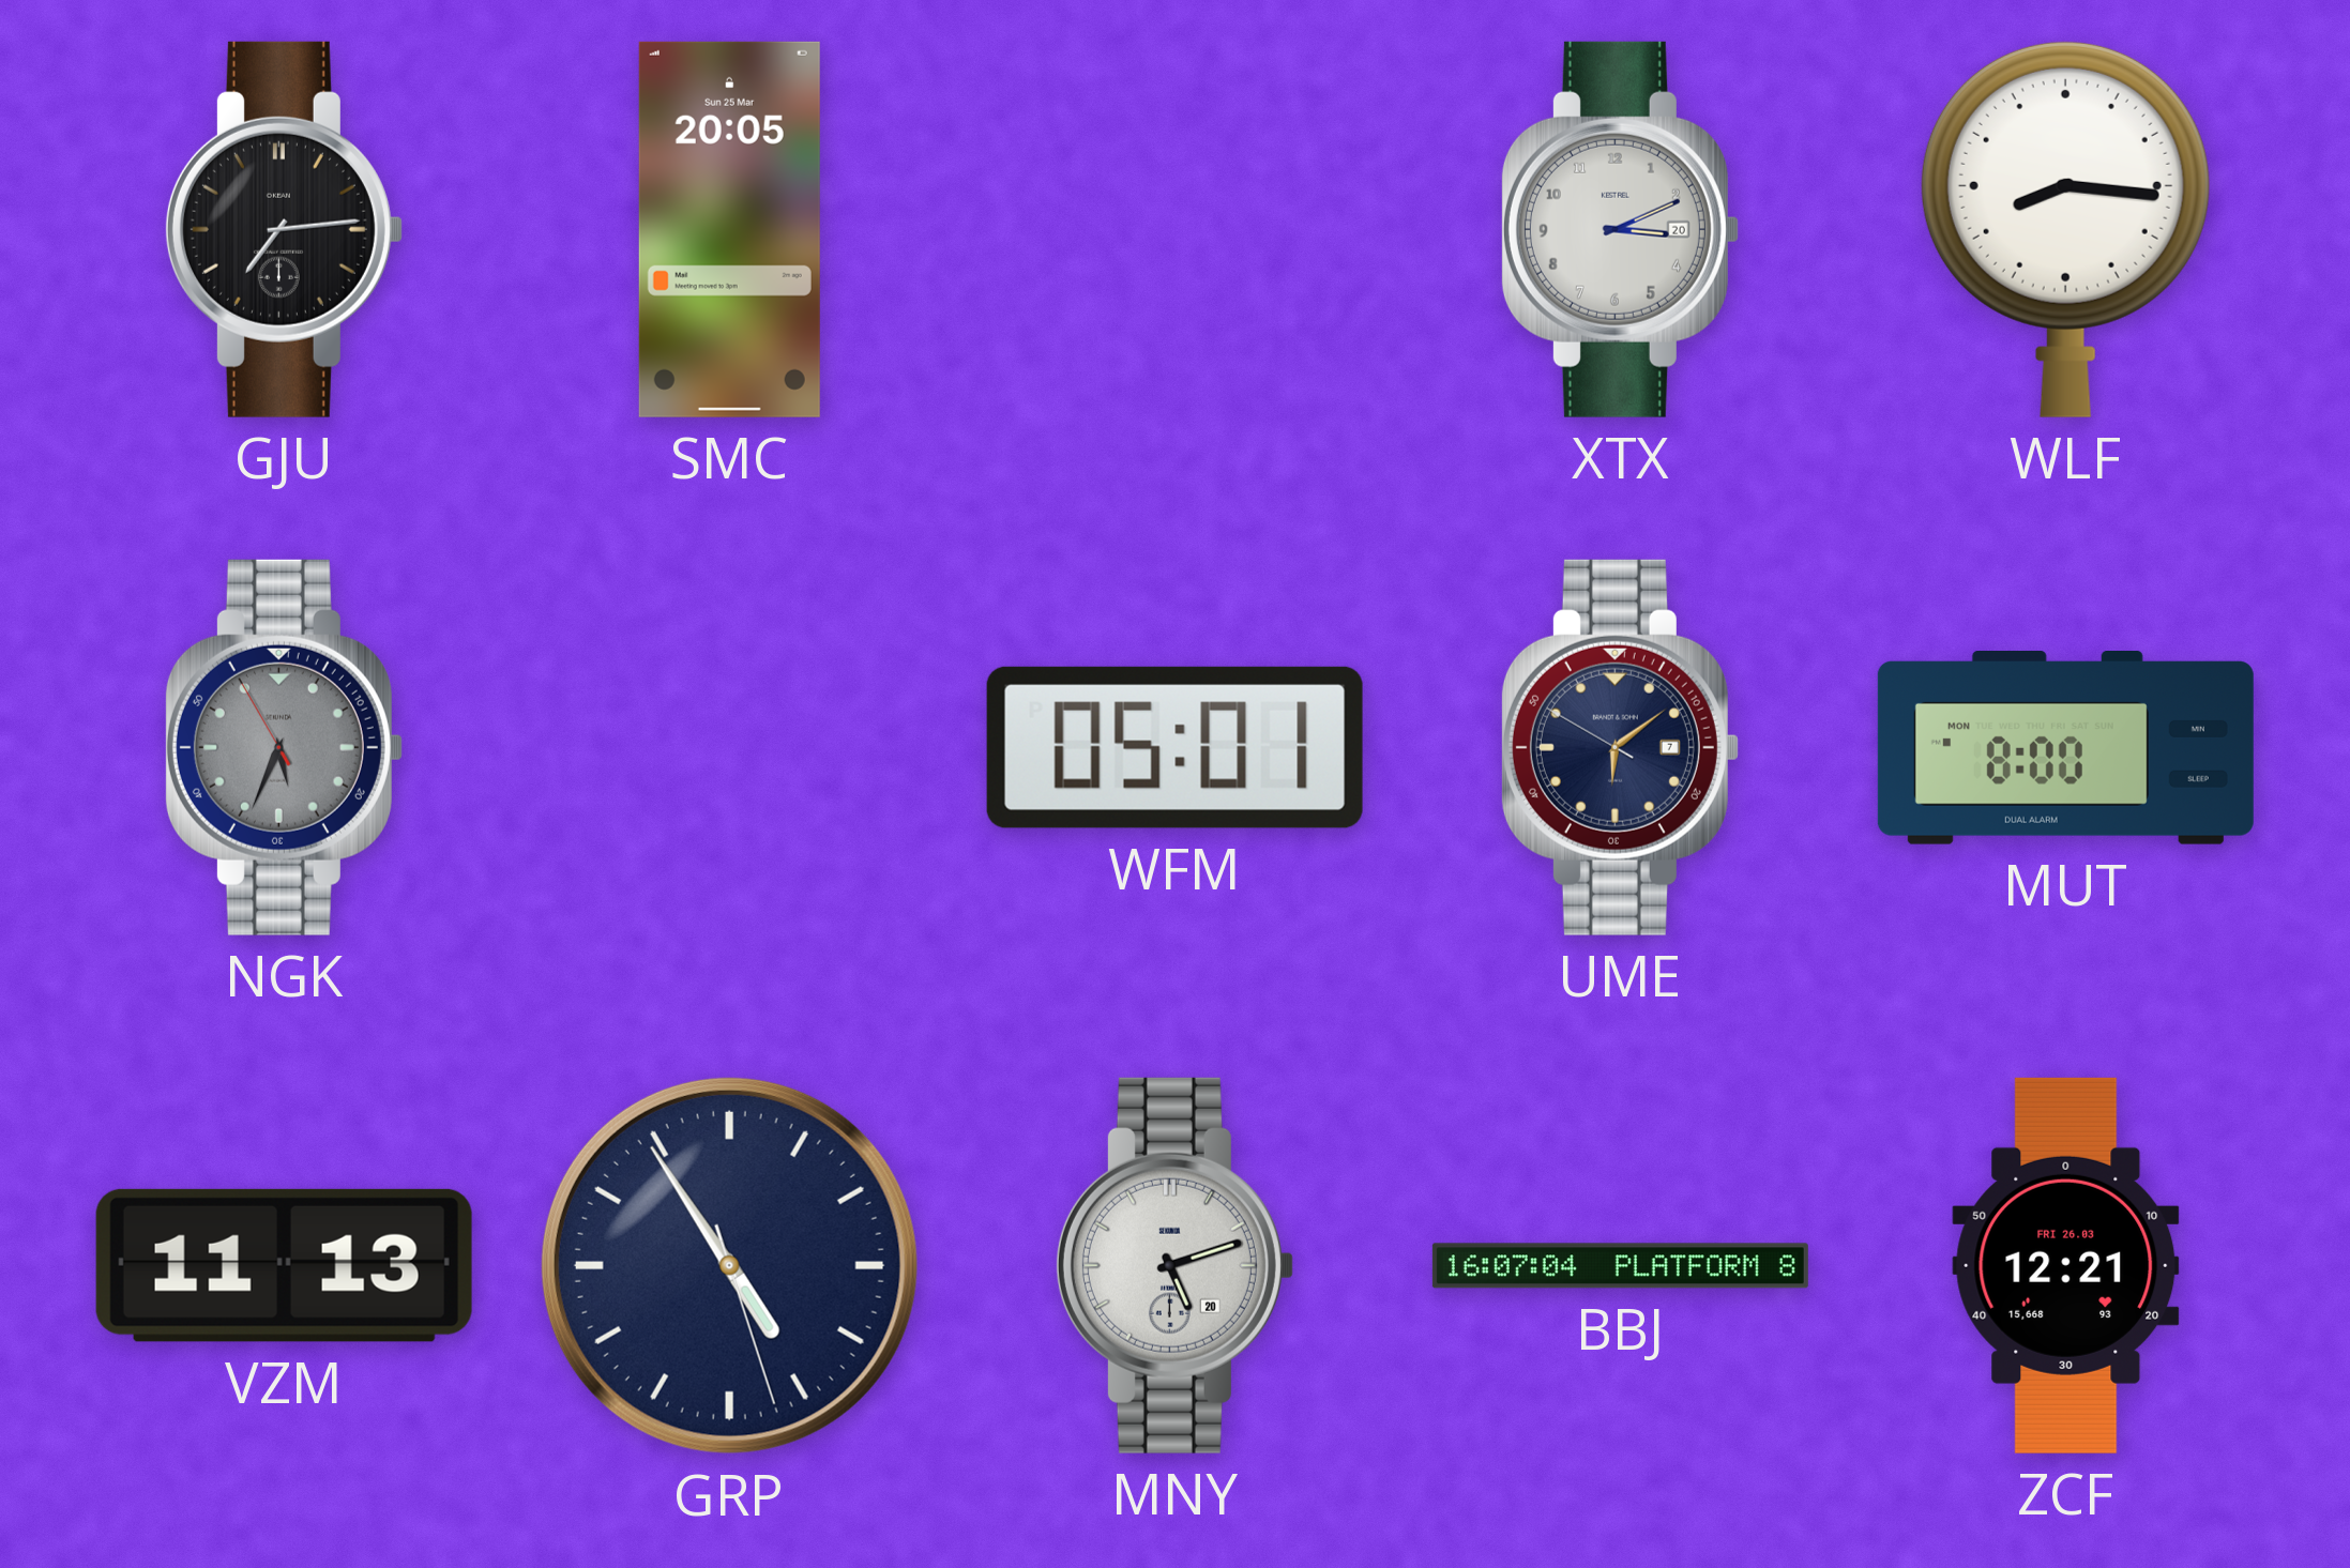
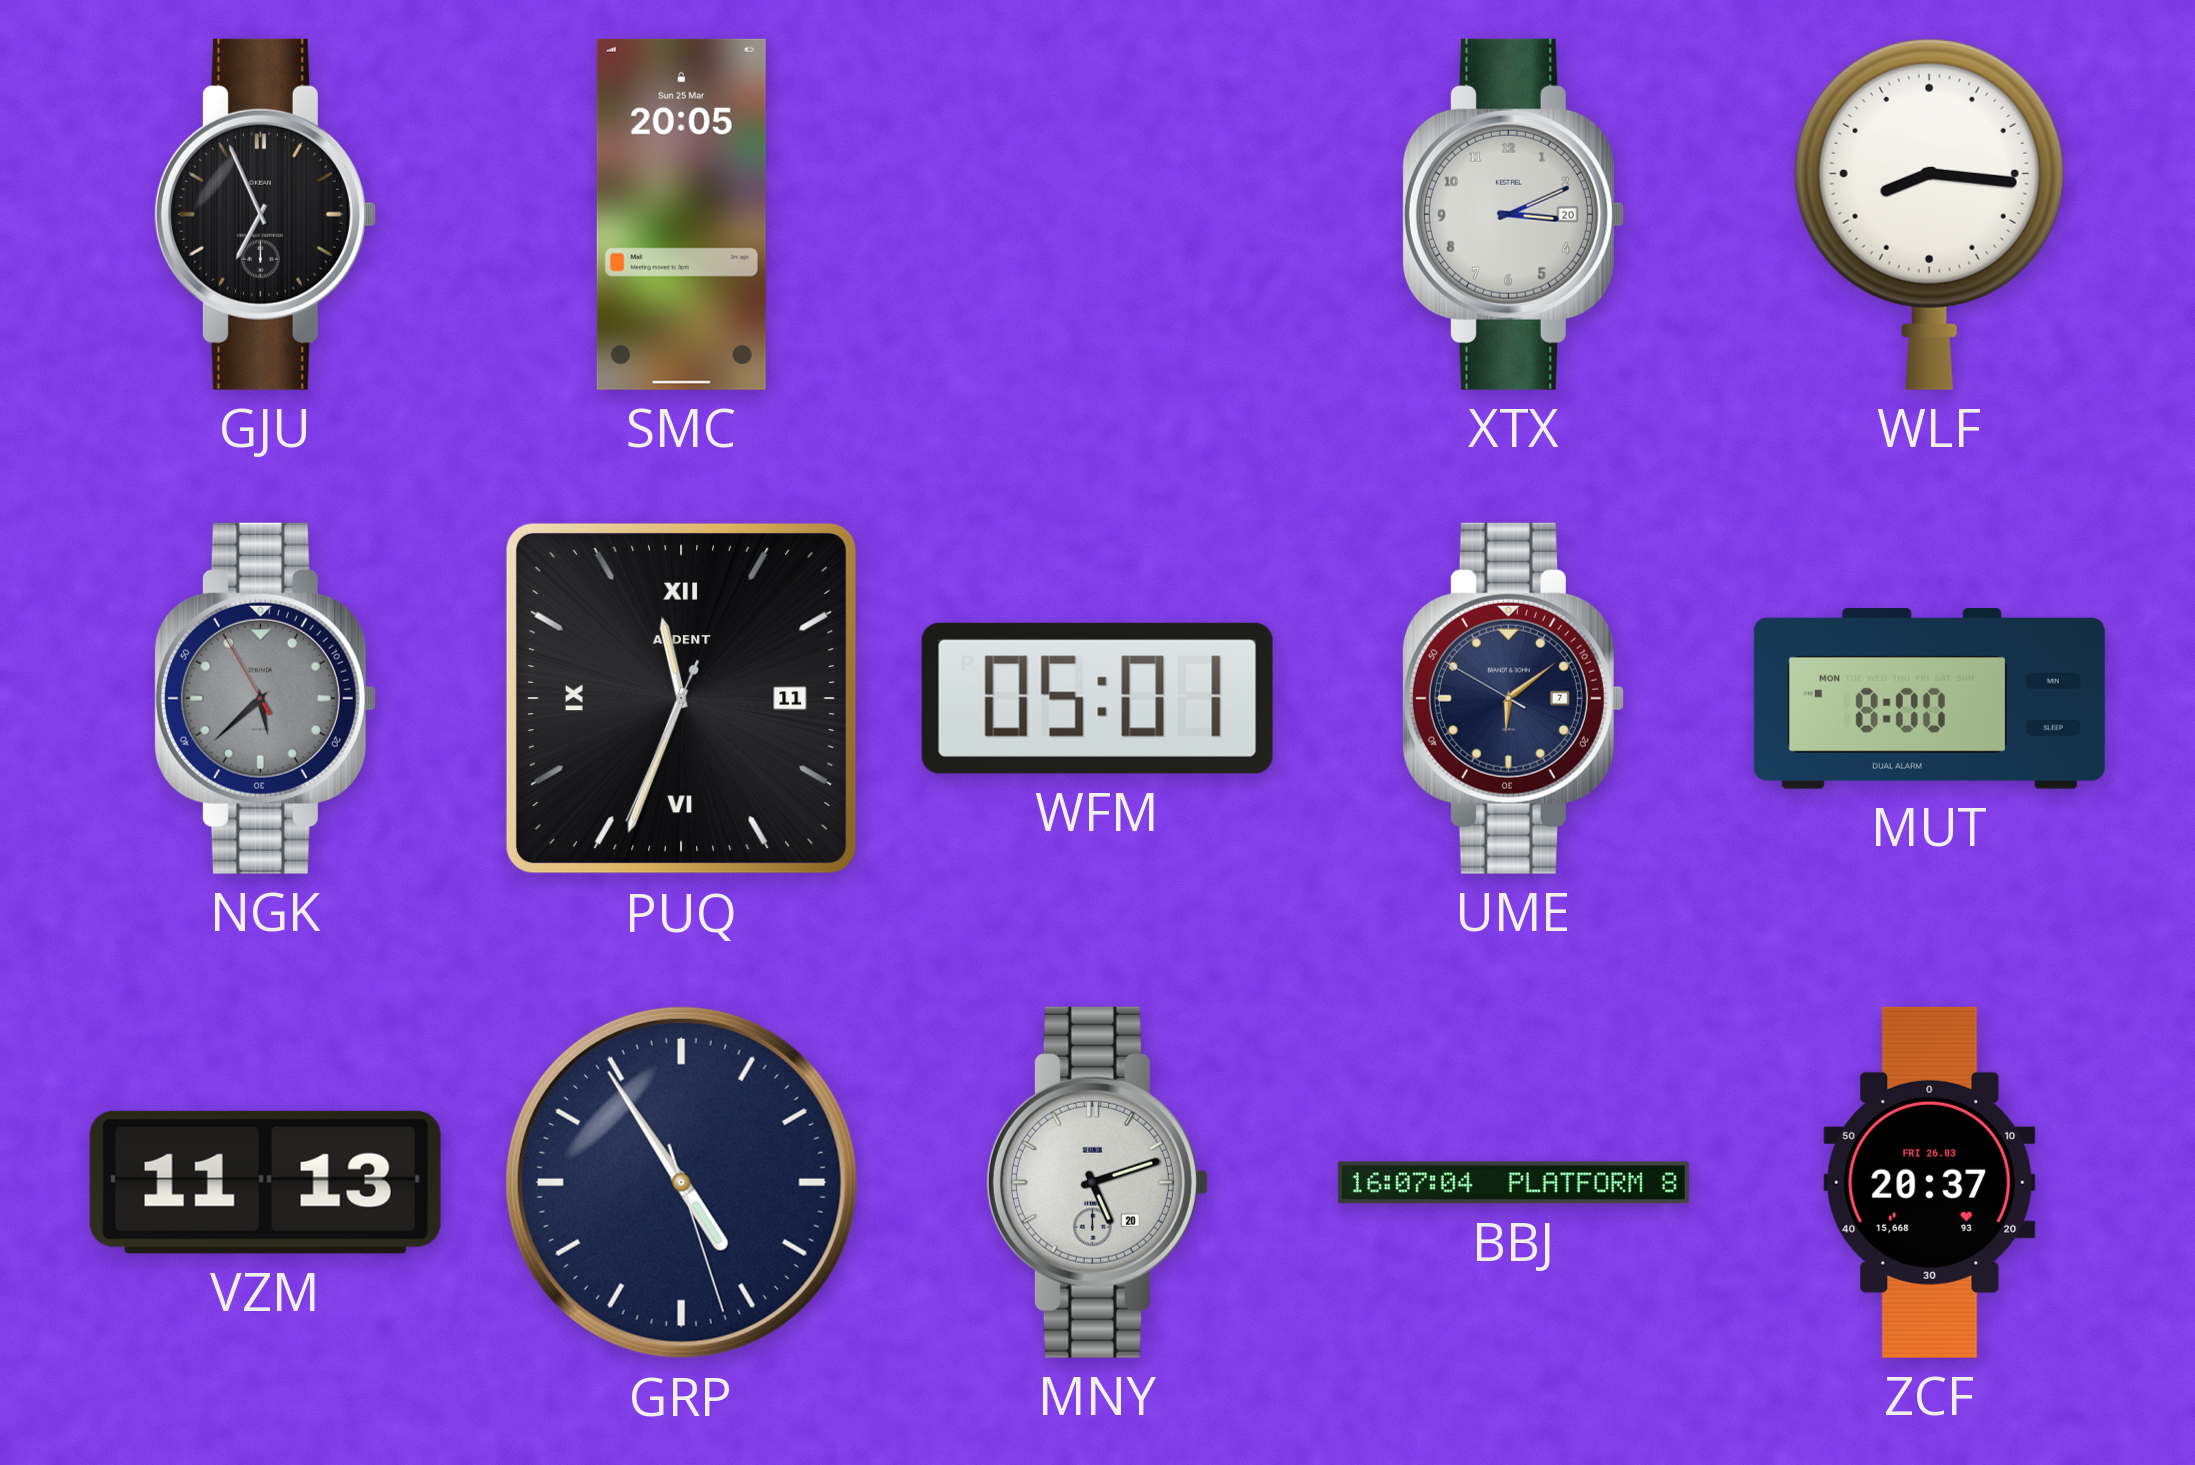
GJU: 7:14 -> 6:56 (265, 214)
NGK: 5:33 -> 5:37 (265, 698)
PUQ: none -> 11:33 (681, 698)
ZCF: 12:21 -> 20:37 (1930, 1182)
